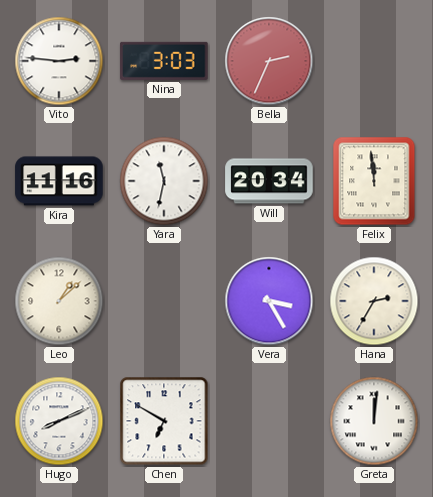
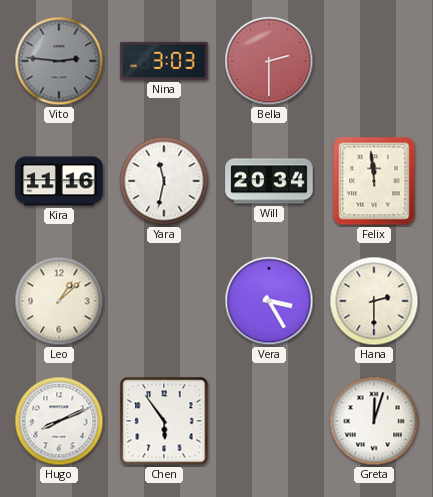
Vito dial: white -> grey (59, 61)
Bella: 2:34 -> 2:30 (269, 61)
Hana: 2:35 -> 2:30 (374, 301)
Chen: 6:50 -> 5:54 (164, 421)
Greta: 12:01 -> 12:03 (374, 421)
